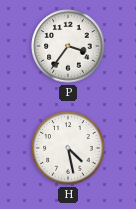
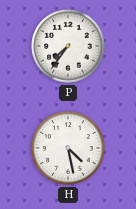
P: 3:36 -> 7:36 (68, 46)
